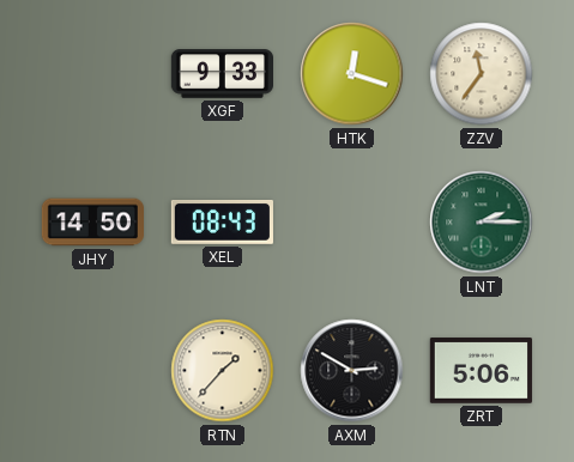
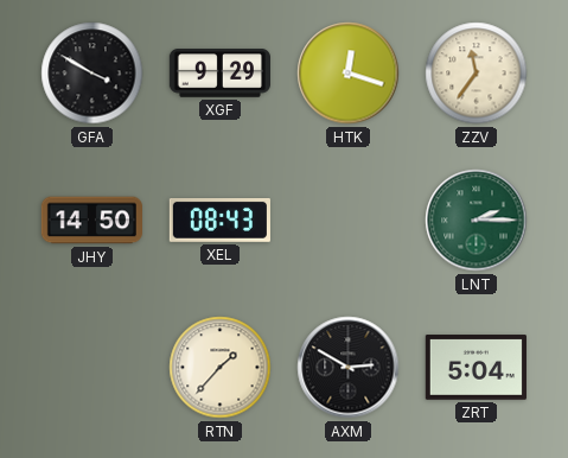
GFA: none -> 3:50 (92, 74)
XGF: 9:33 -> 9:29 (219, 74)
ZRT: 5:06 -> 5:04 (476, 368)
